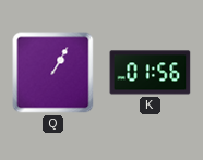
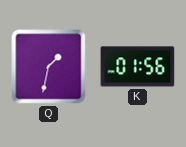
Q: 1:05 -> 1:32 (49, 67)
